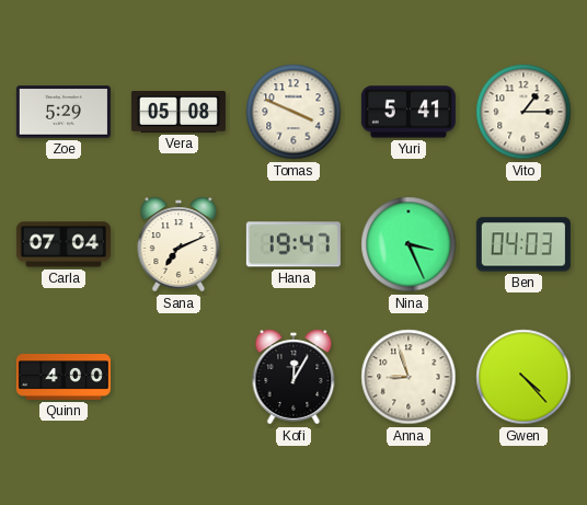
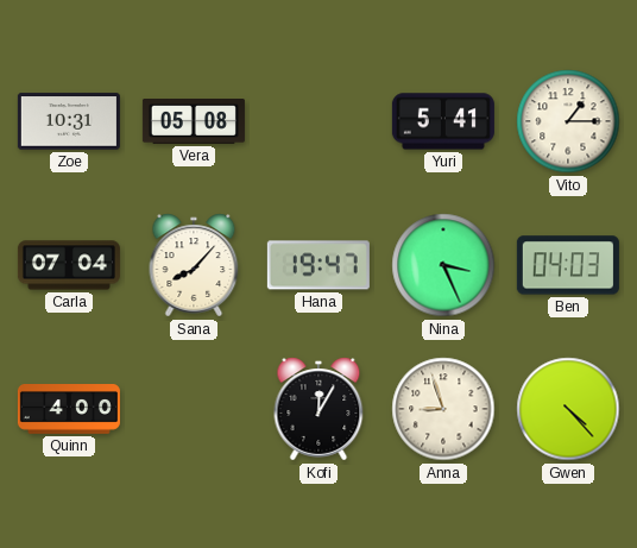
Zoe: 5:29 -> 10:31 (69, 121)
Tomas: 3:49 -> none (293, 112)
Sana: 7:11 -> 8:07 (194, 265)
